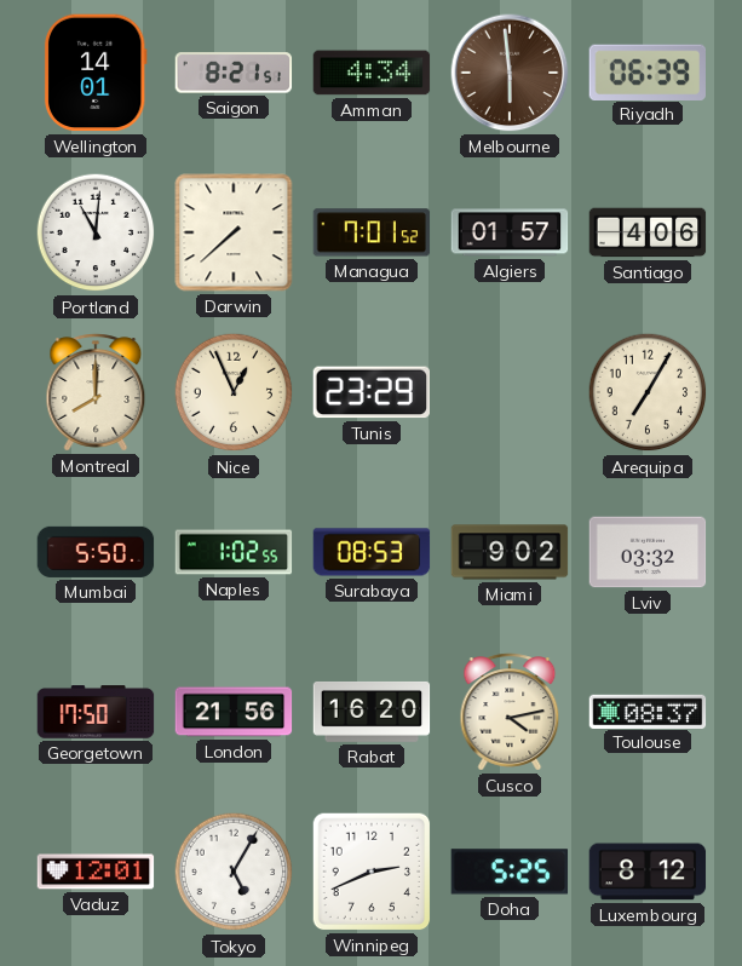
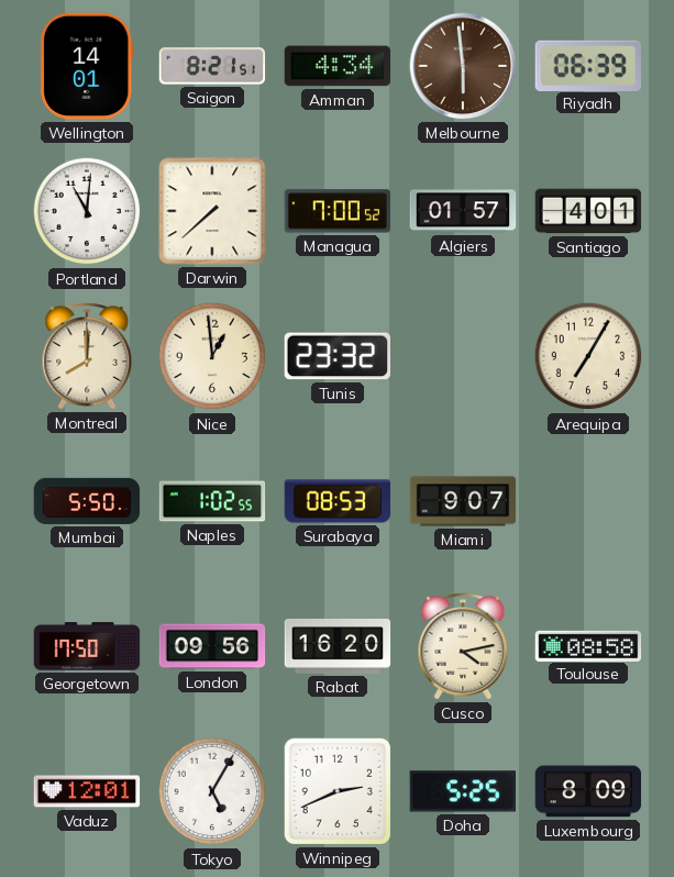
Managua: 7:01 -> 7:00 (338, 211)
Santiago: 4:06 -> 4:01 (588, 211)
Nice: 12:56 -> 12:59 (212, 356)
Tunis: 23:29 -> 23:32 (336, 356)
Miami: 9:02 -> 9:07 (463, 501)
Lviv: 03:32 -> none (648, 552)
London: 21:56 -> 09:56 (212, 646)
Toulouse: 08:37 -> 08:58 (588, 645)
Luxembourg: 8:12 -> 8:09 (588, 791)
